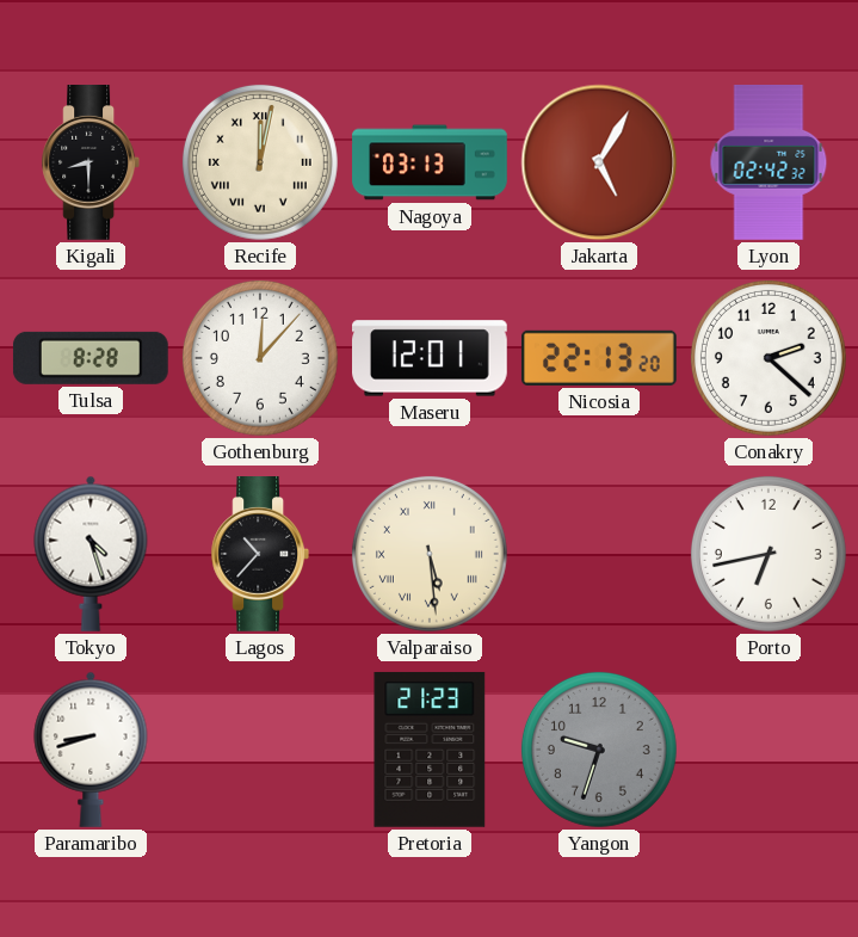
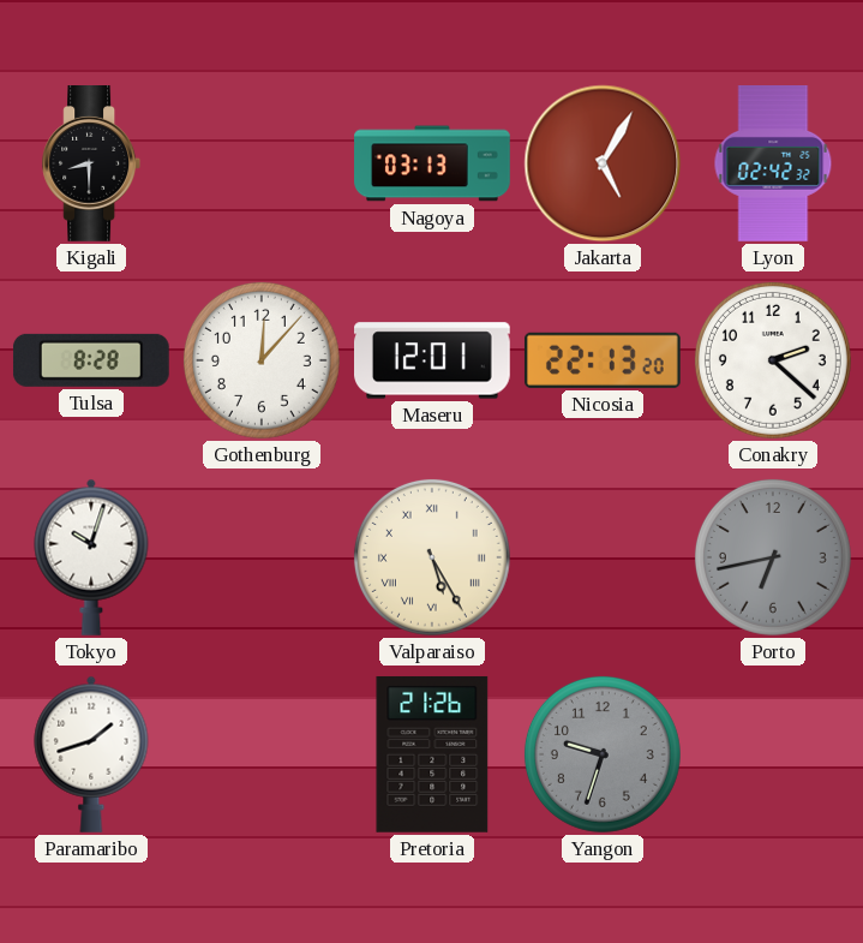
Recife: 12:02 -> none (260, 162)
Tokyo: 4:27 -> 10:03 (91, 557)
Lagos: 10:37 -> none (260, 555)
Valparaiso: 5:29 -> 5:25 (432, 557)
Porto dial: white -> grey (773, 557)
Paramaribo: 8:42 -> 1:42 (91, 754)
Pretoria: 21:23 -> 21:26 (432, 754)
